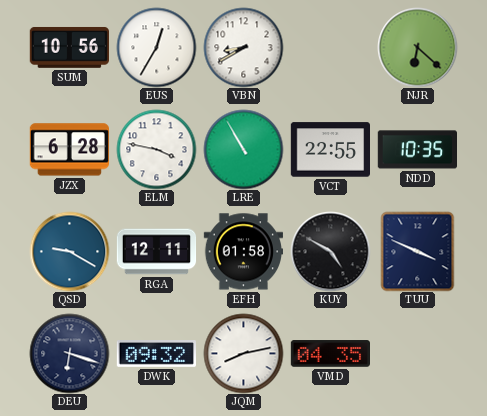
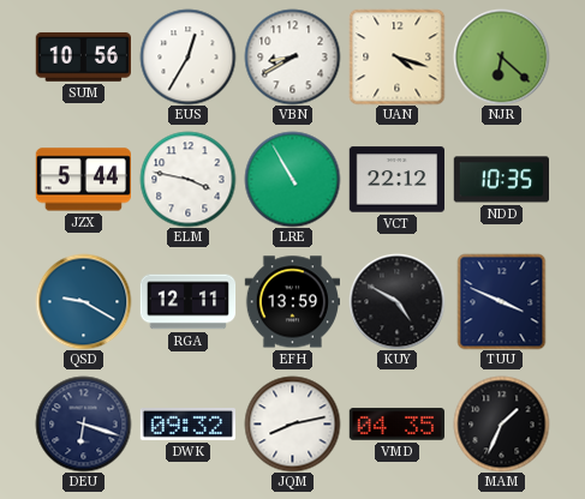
UAN: none -> 4:18 (396, 56)
JZX: 6:28 -> 5:44 (83, 180)
VCT: 22:55 -> 22:12 (396, 180)
EFH: 01:58 -> 13:59 (292, 302)
MAM: none -> 1:34 (501, 423)
